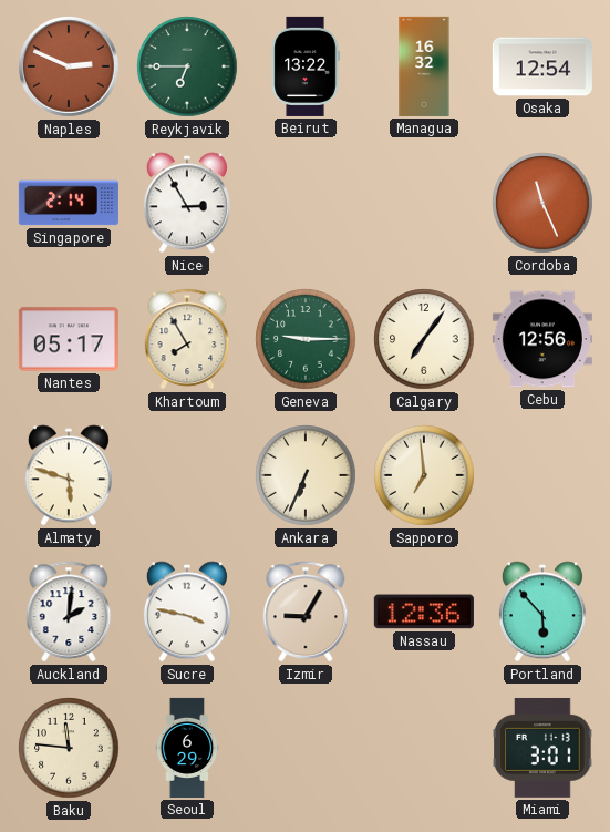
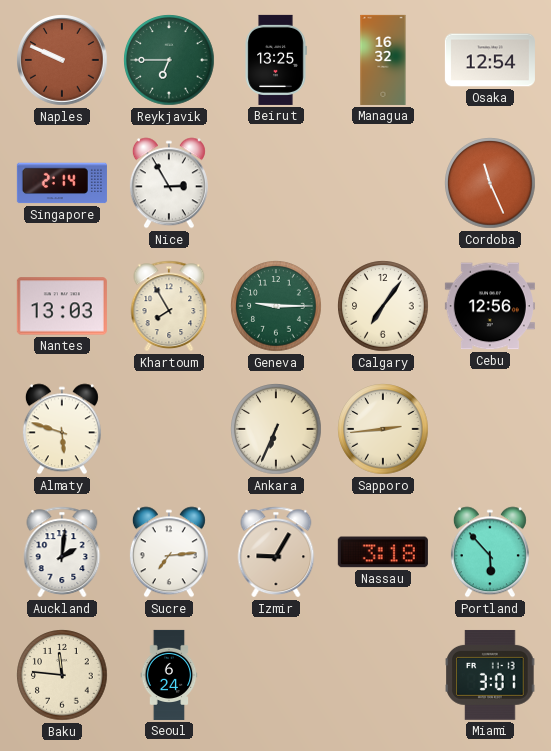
Naples: 2:49 -> 9:49 (62, 60)
Beirut: 13:22 -> 13:25 (276, 60)
Nantes: 05:17 -> 13:03 (62, 306)
Sapporo: 6:59 -> 2:44 (383, 429)
Sucre: 3:47 -> 7:14 (169, 552)
Nassau: 12:36 -> 3:18 (383, 552)
Seoul: 6:29 -> 6:24 (169, 675)
